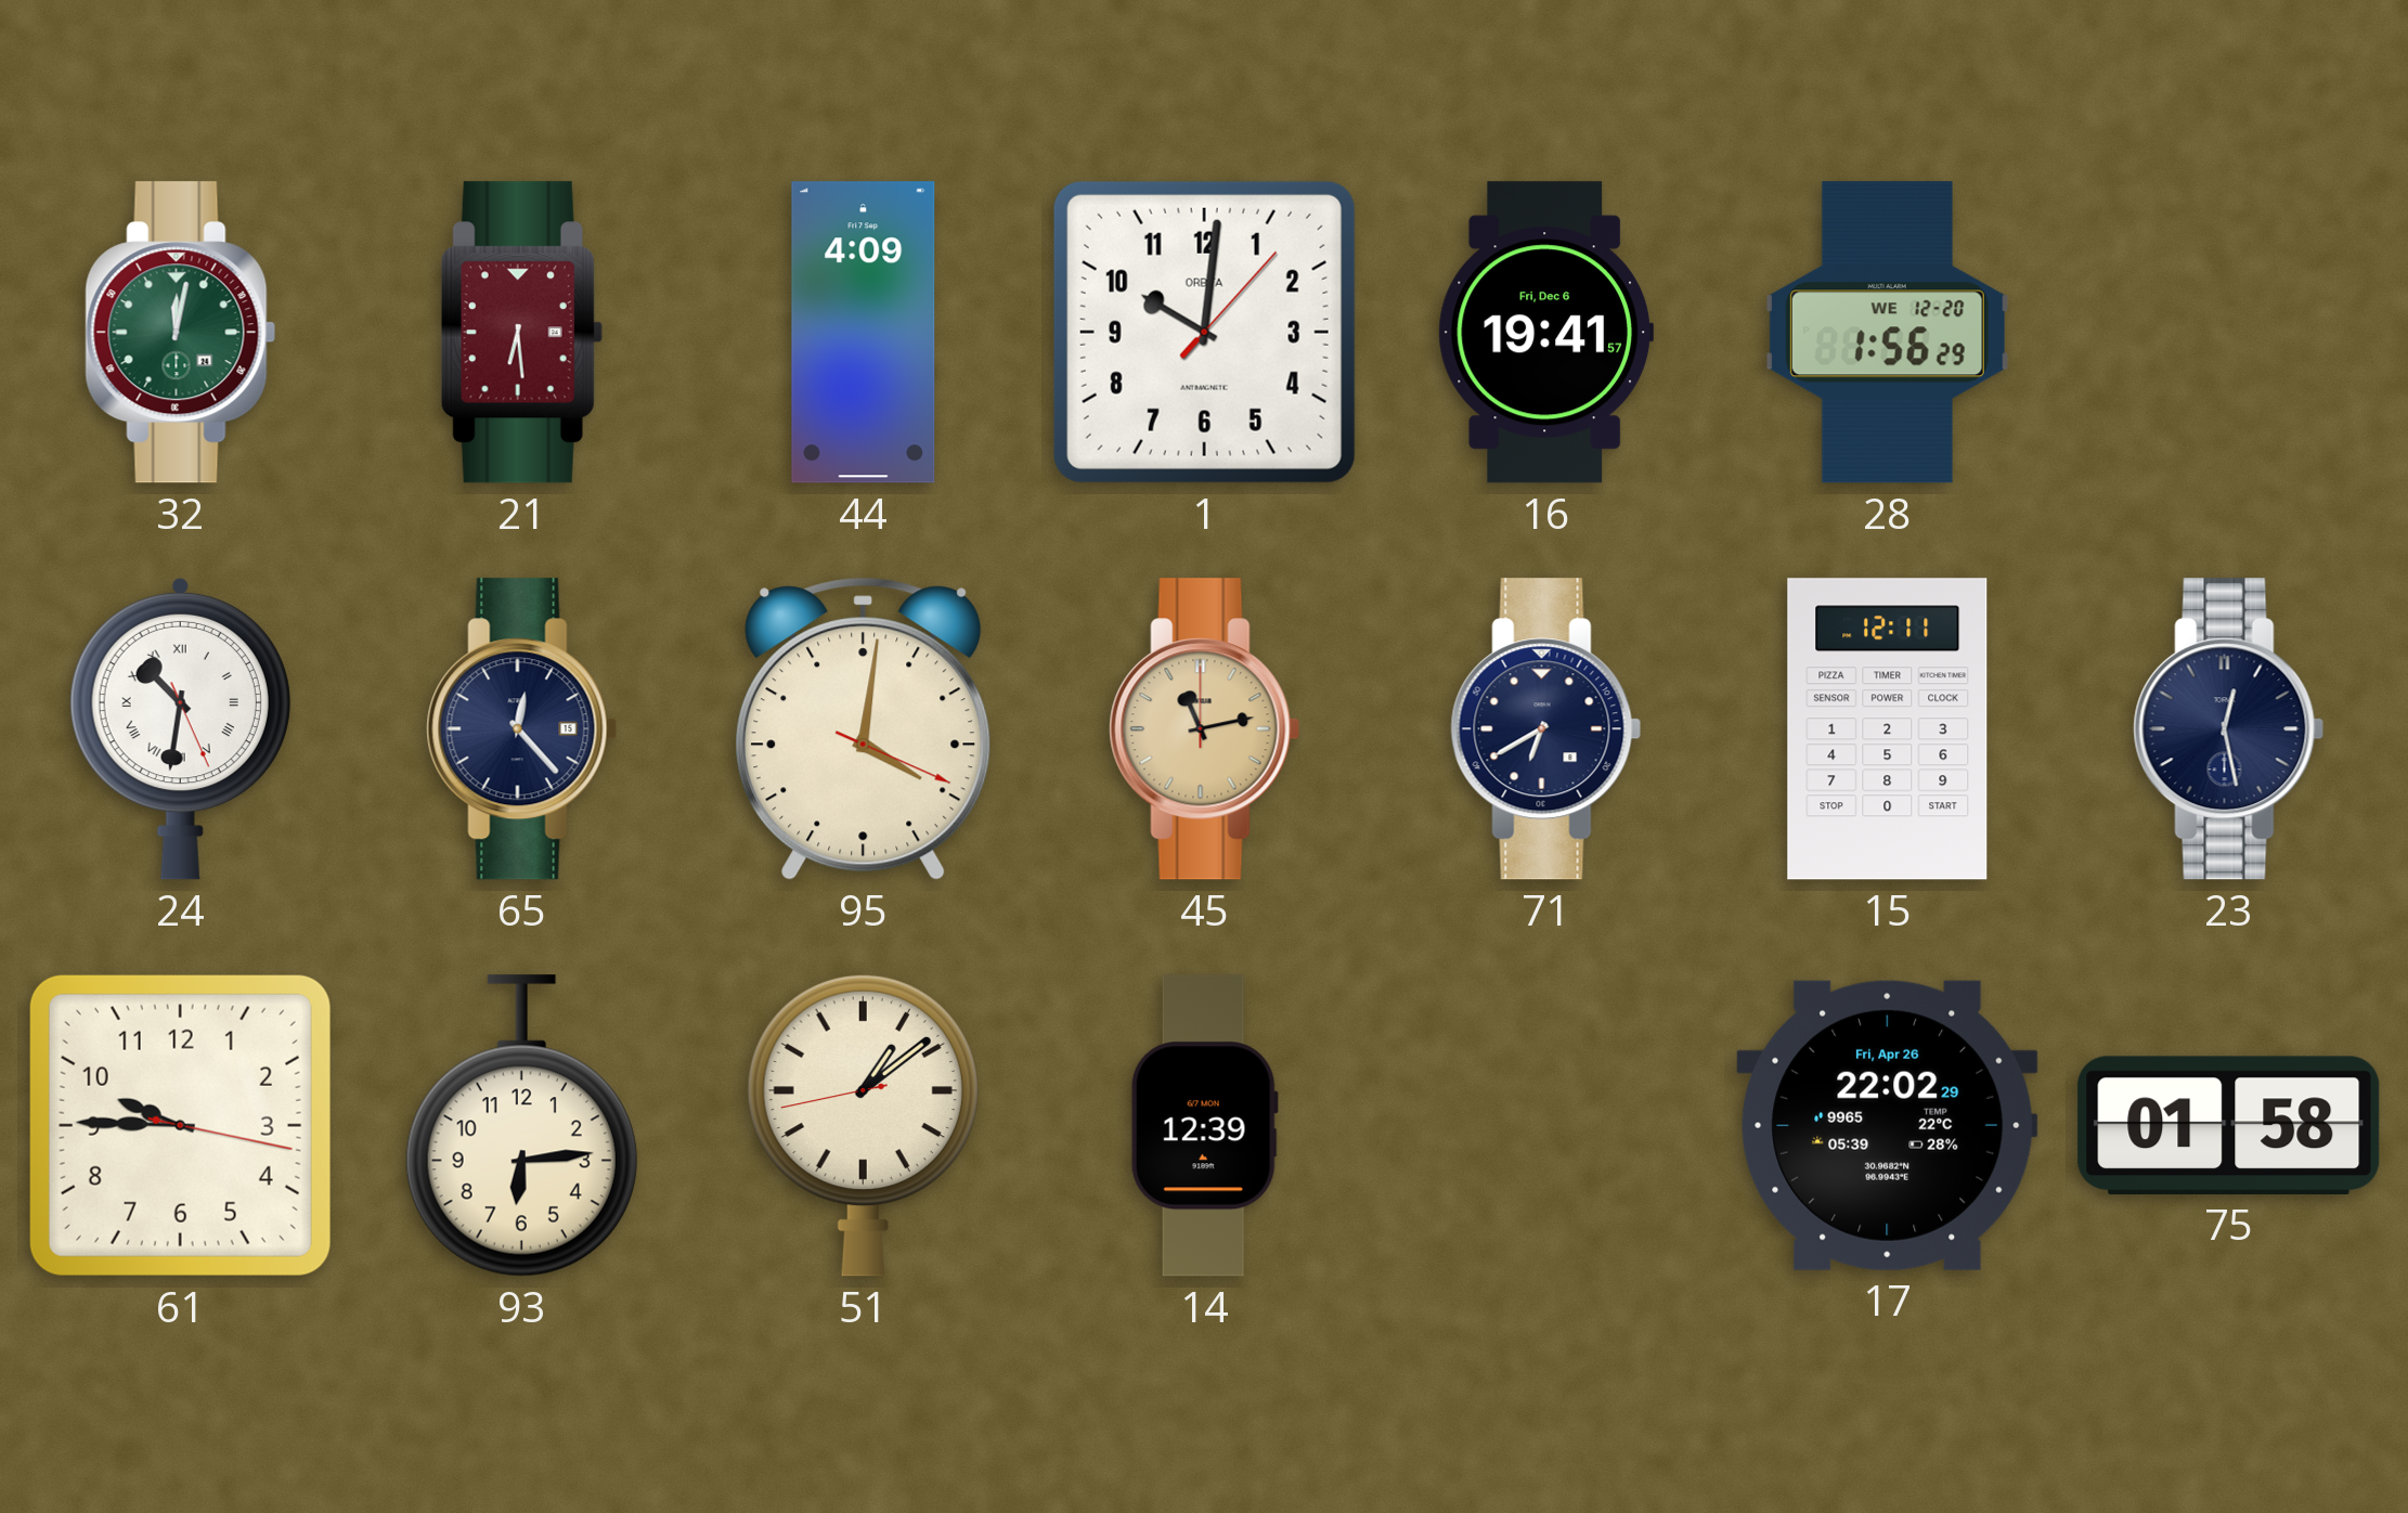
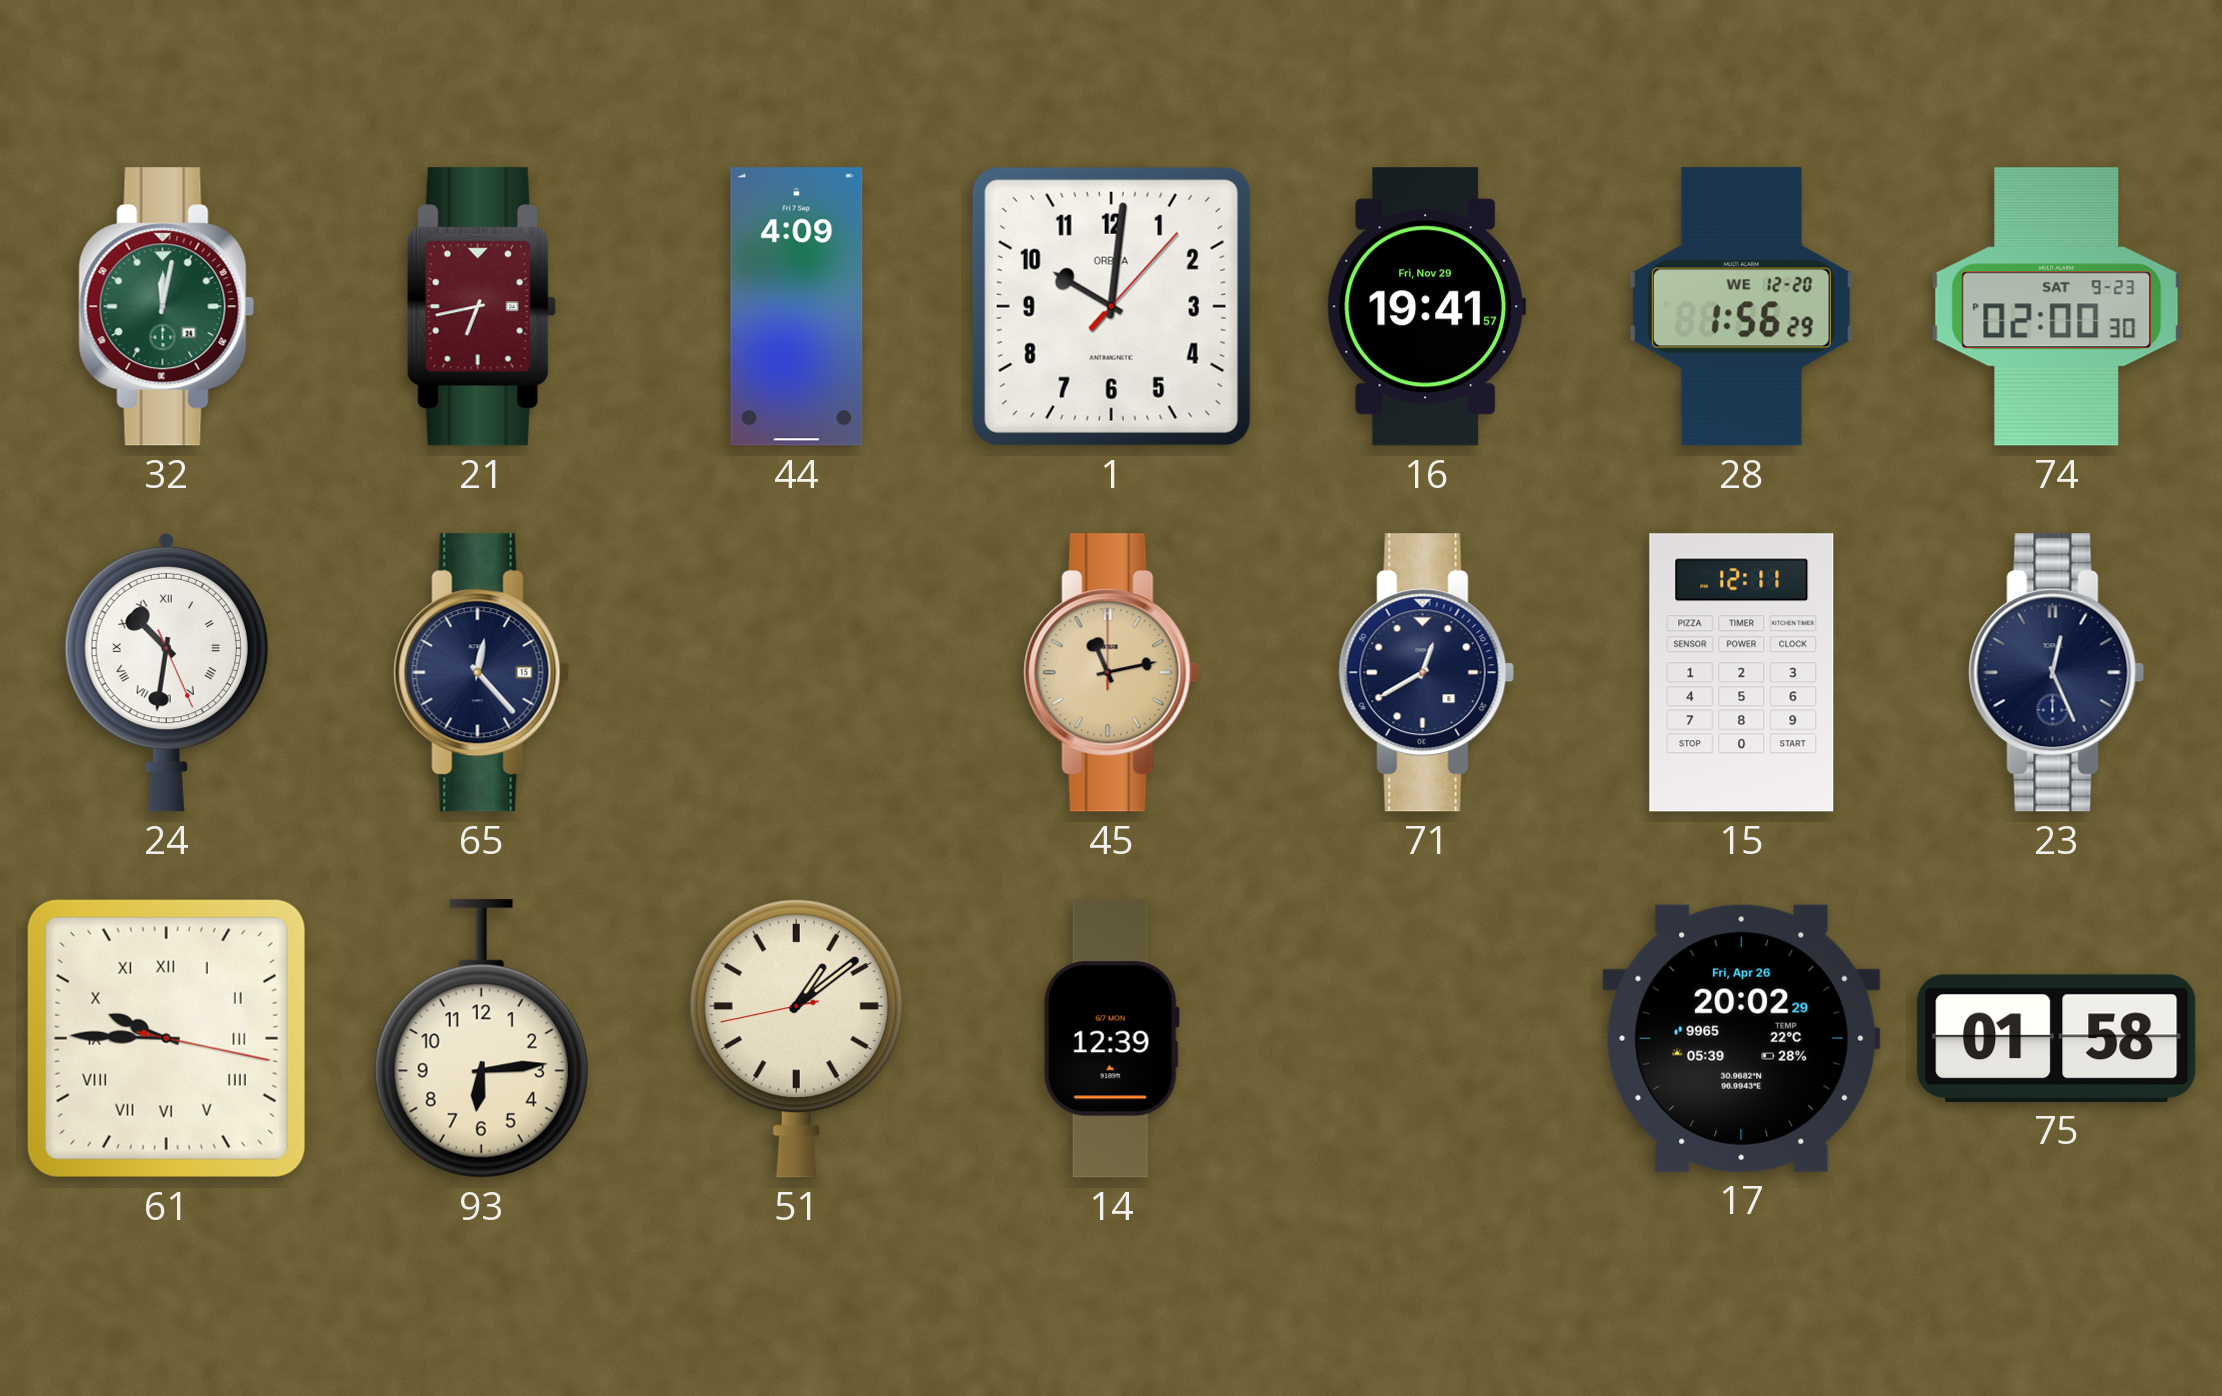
21: 6:29 -> 6:43 (481, 307)
16 date: Fri, Dec 6 -> Fri, Nov 29 (1426, 307)
74: none -> 02:00 (2057, 307)
95: 4:01 -> none (864, 728)
71: 6:40 -> 12:40 (1427, 673)
23: 12:28 -> 12:26 (2057, 673)
61 numerals: Arabic -> Roman (166, 1038)
17: 22:02 -> 20:02 (1742, 1038)
